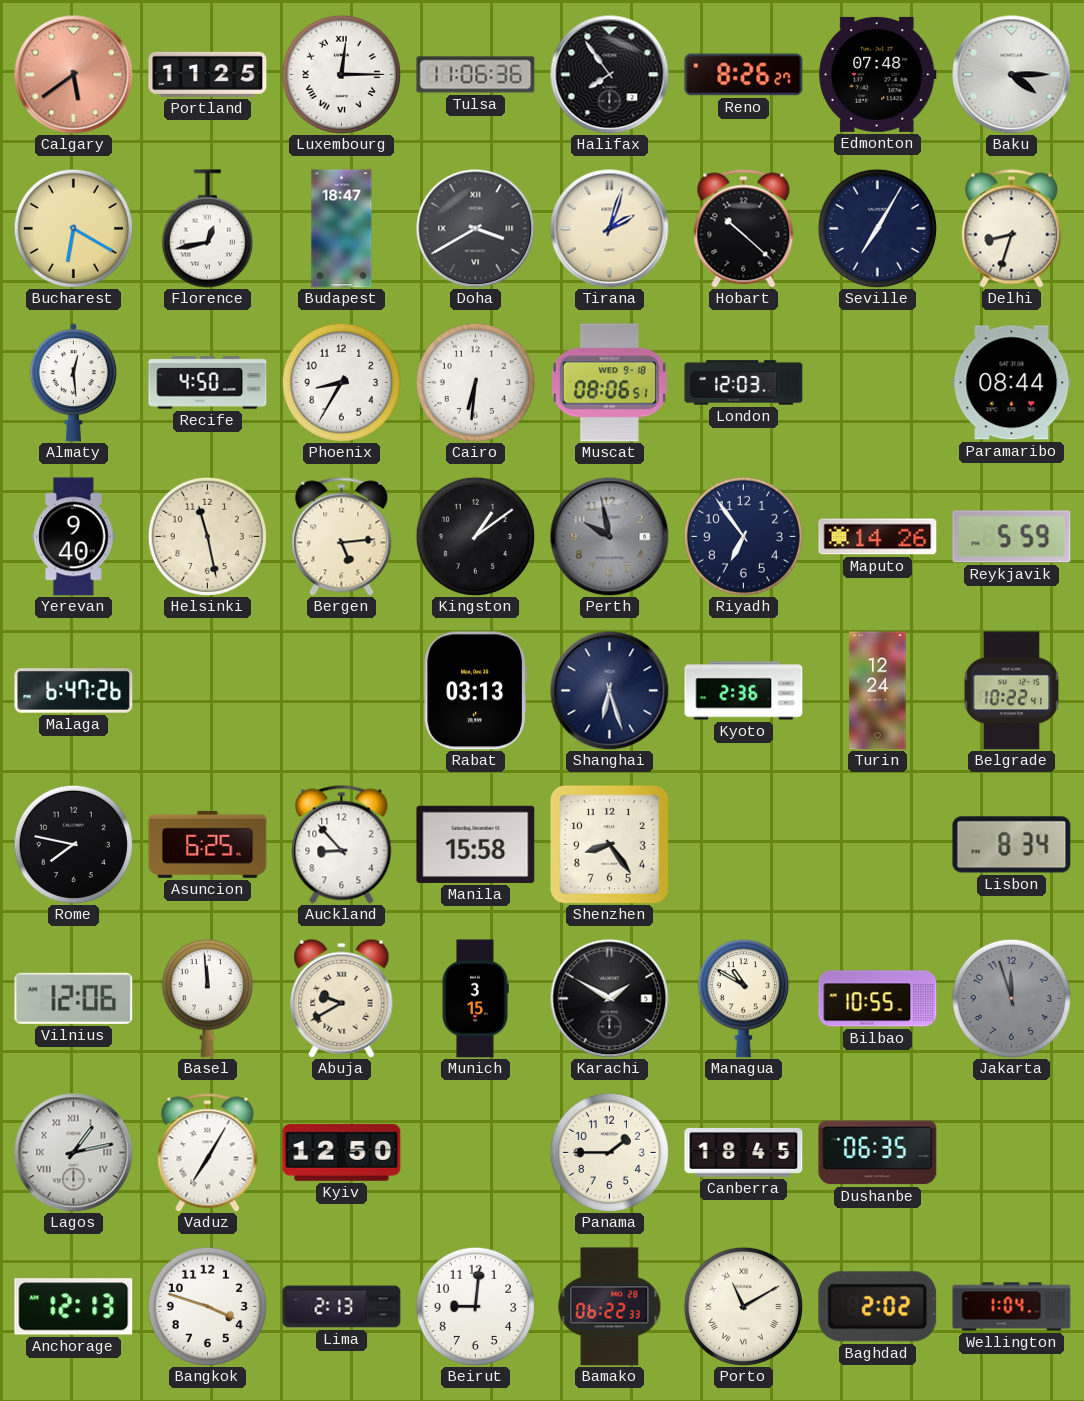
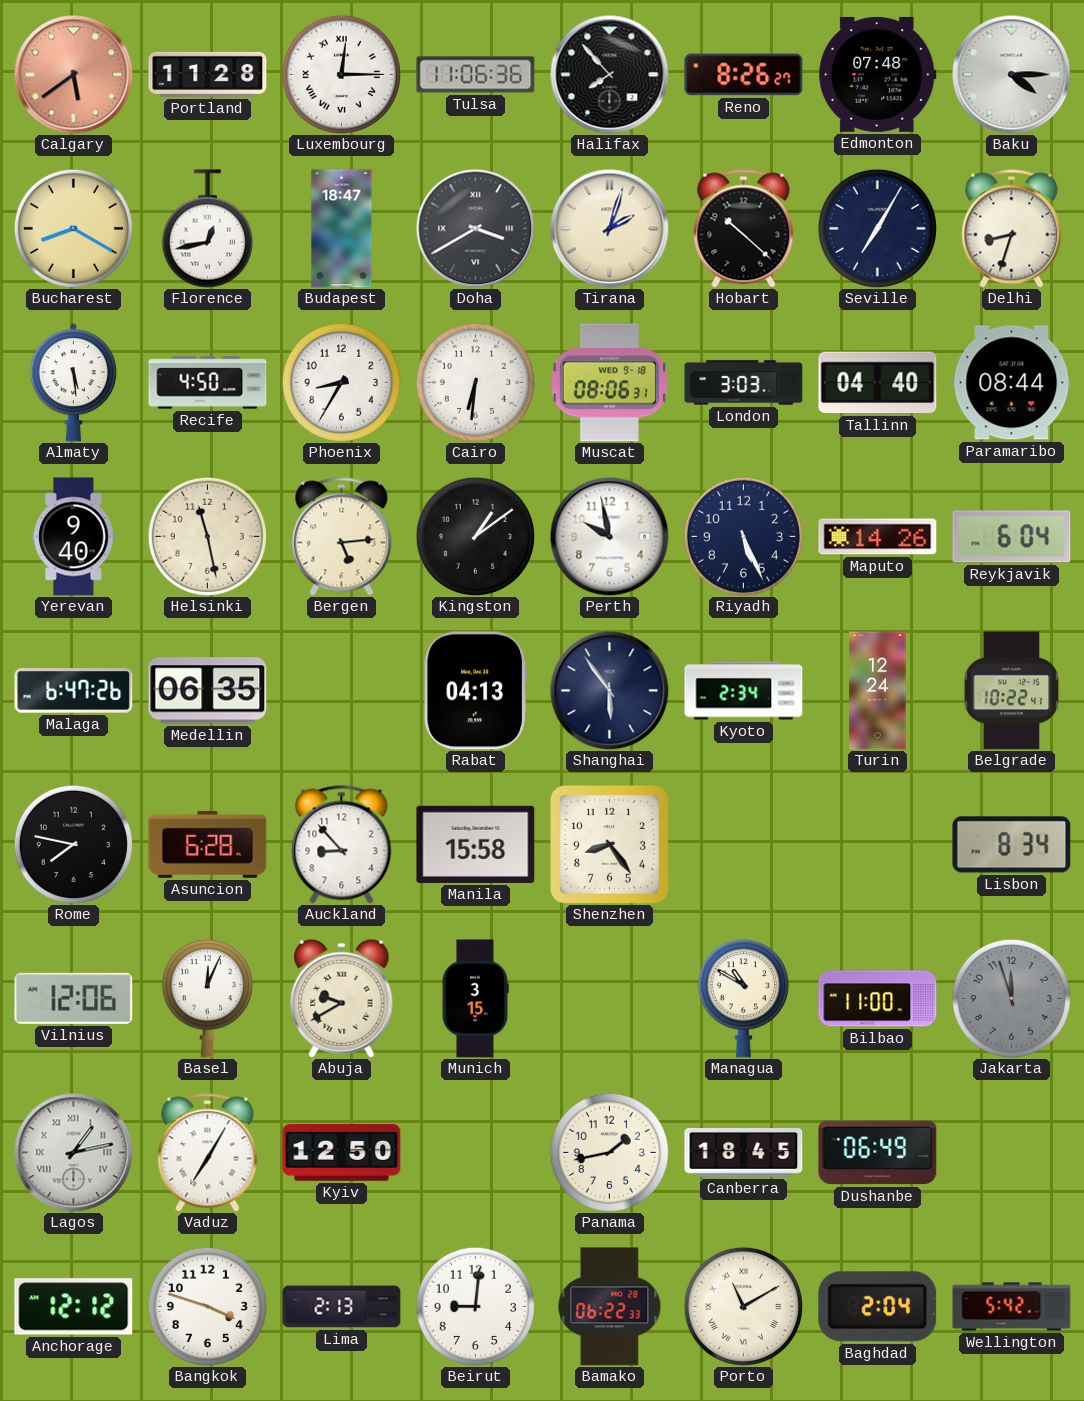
Portland: 11:25 -> 11:28 (208, 74)
Halifax: 7:54 -> 7:53 (610, 75)
Bucharest: 6:20 -> 8:20 (73, 228)
Almaty: 12:29 -> 5:29 (73, 383)
Muscat: 08:06:51 -> 08:06:31 (609, 383)
London: 12:03 -> 3:03 (744, 383)
Tallinn: none -> 04:40 (878, 383)
Perth dial: grey -> white (610, 537)
Riyadh: 6:54 -> 5:26 (743, 536)
Reykjavik: 5:59 -> 6:04 (1012, 537)
Medellin: none -> 06:35 (208, 691)
Rabat: 03:13 -> 04:13 (475, 691)
Shanghai: 6:27 -> 5:54 (610, 691)
Kyoto: 2:36 -> 2:34 (744, 691)
Asuncion: 6:25 -> 6:28 (208, 844)
Basel: 11:59 -> 12:04 (207, 999)
Karachi: 1:50 -> none (610, 999)
Bilbao: 10:55 -> 11:00 (878, 999)
Panama: 1:45 -> 1:43 (609, 1152)
Dushanbe: 06:35 -> 06:49 (878, 1153)
Anchorage: 12:13 -> 12:12 (74, 1307)
Baghdad: 2:02 -> 2:04 (878, 1307)
Wellington: 1:04 -> 5:42 (1012, 1307)
